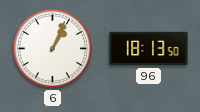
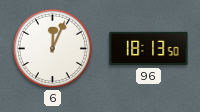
6: 1:04 -> 12:04 (52, 48)
